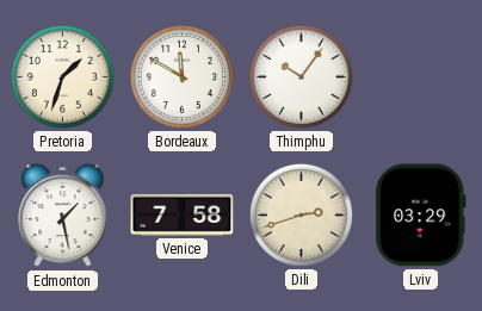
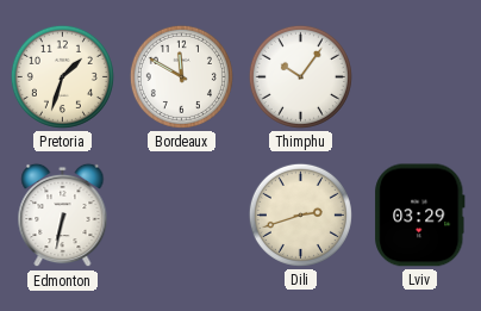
Edmonton: 1:28 -> 6:32 (63, 216)
Venice: 7:58 -> none (183, 214)
